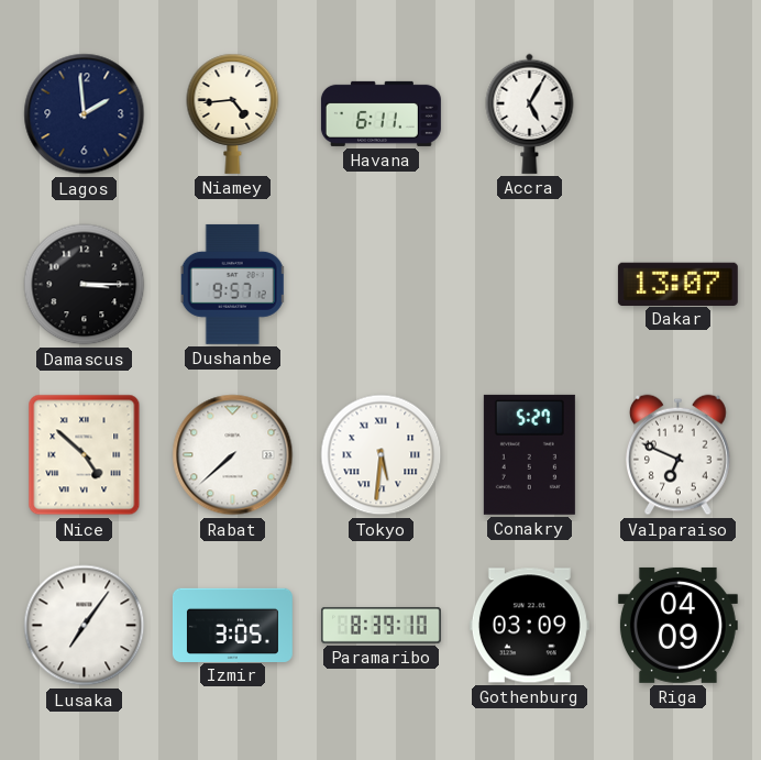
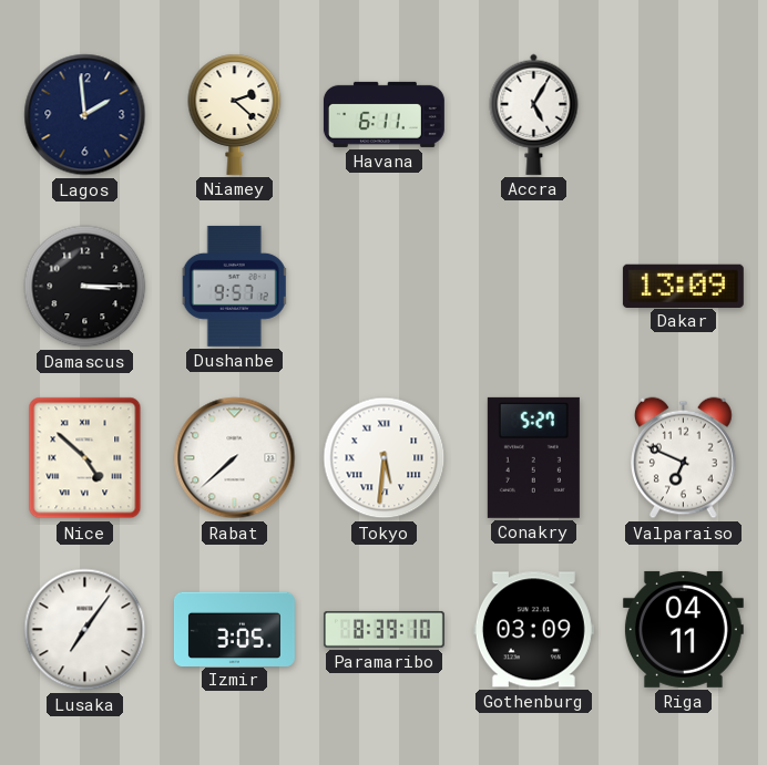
Niamey: 4:44 -> 2:22 (235, 114)
Dakar: 13:07 -> 13:09 (683, 286)
Riga: 04:09 -> 04:11 (683, 629)
